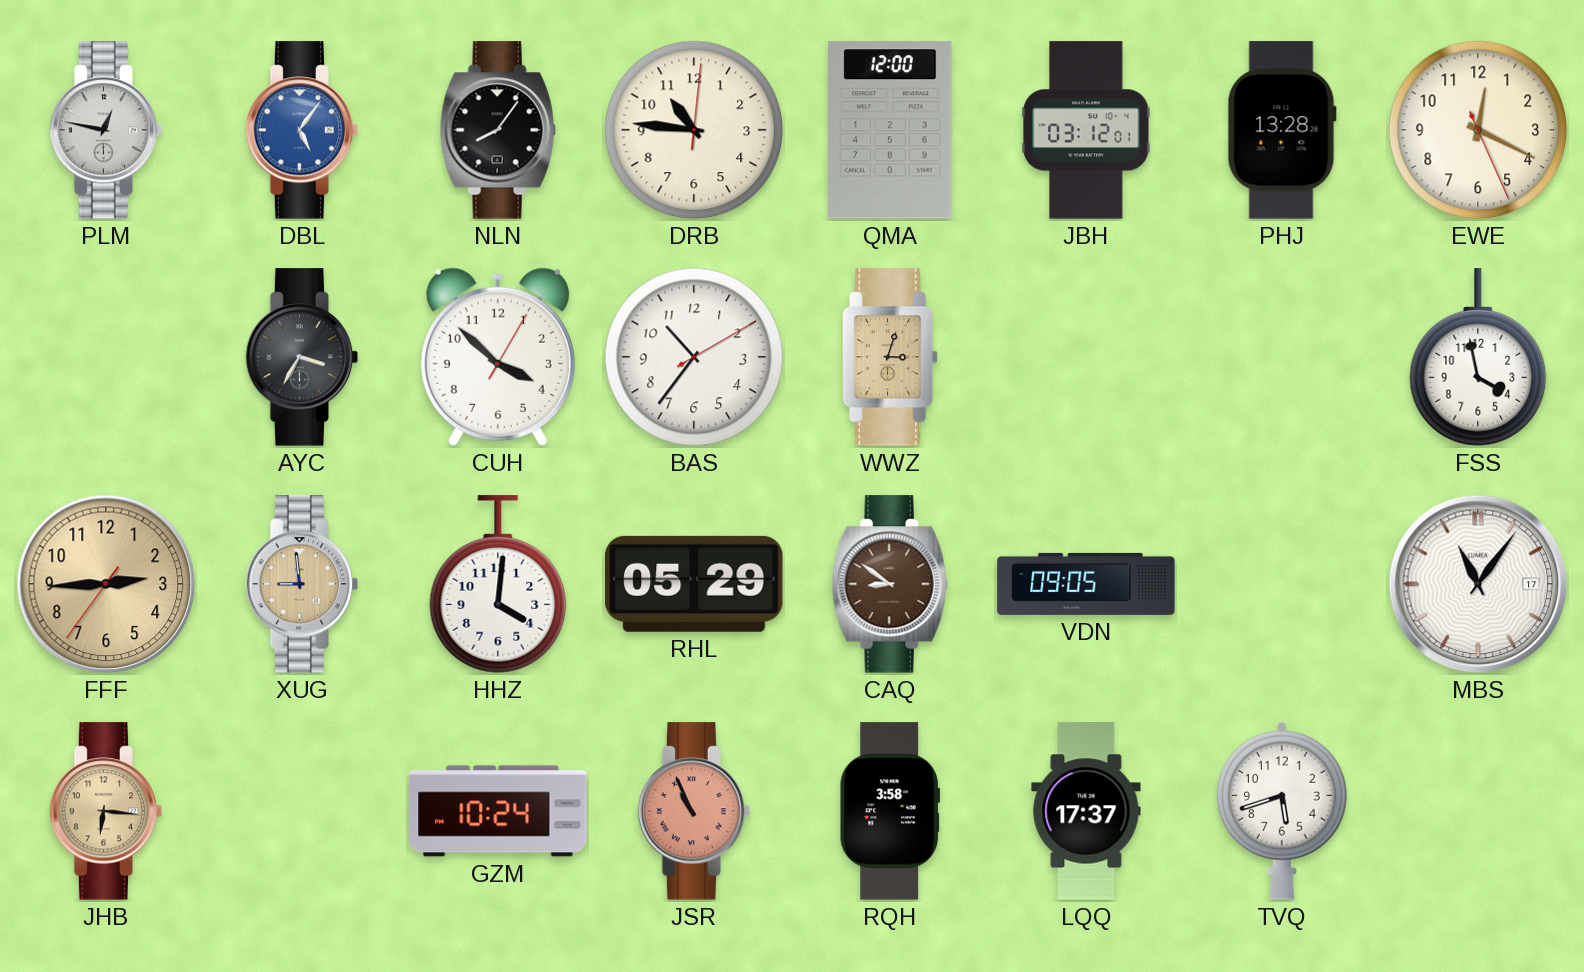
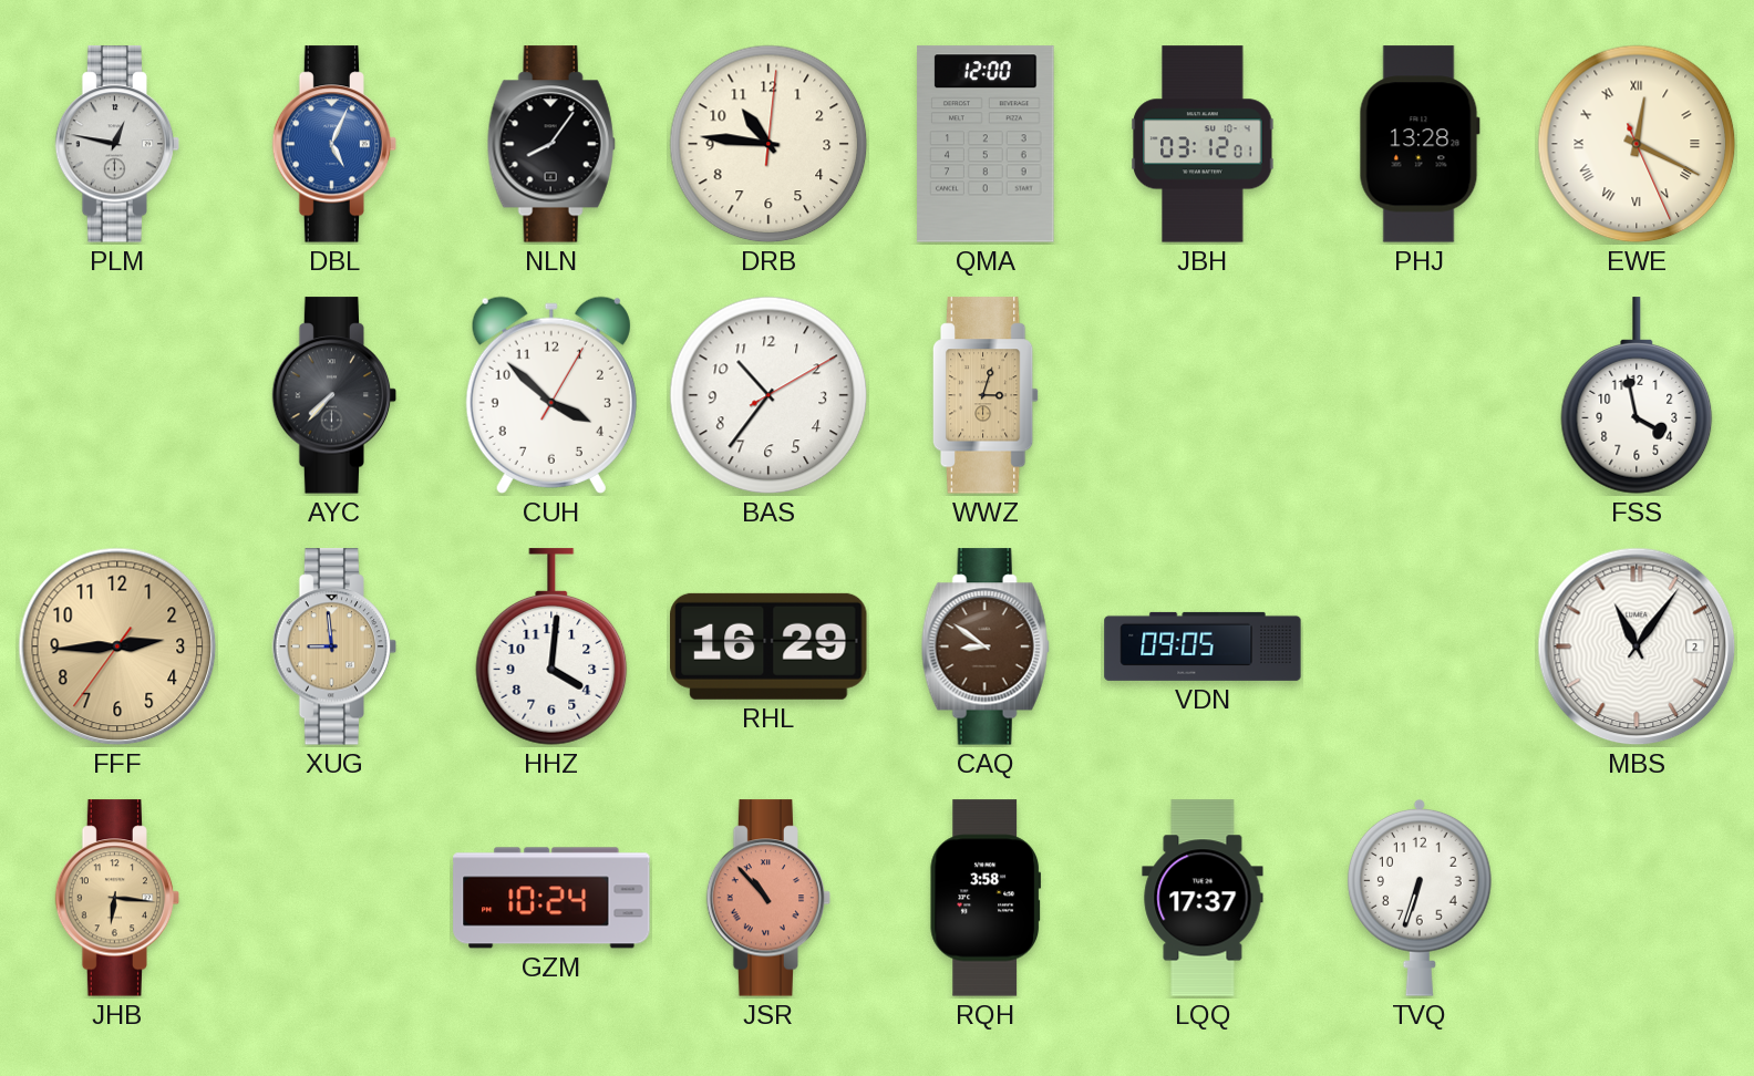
DBL: 5:06 -> 5:04 (334, 144)
EWE numerals: Arabic -> Roman (1637, 144)
AYC: 3:35 -> 7:37 (334, 395)
RHL: 05:29 -> 16:29 (768, 646)
MBS date: 17 -> 2 (1637, 646)
JSR: 10:56 -> 10:53 (768, 898)
TVQ: 5:42 -> 6:33 (1420, 898)
